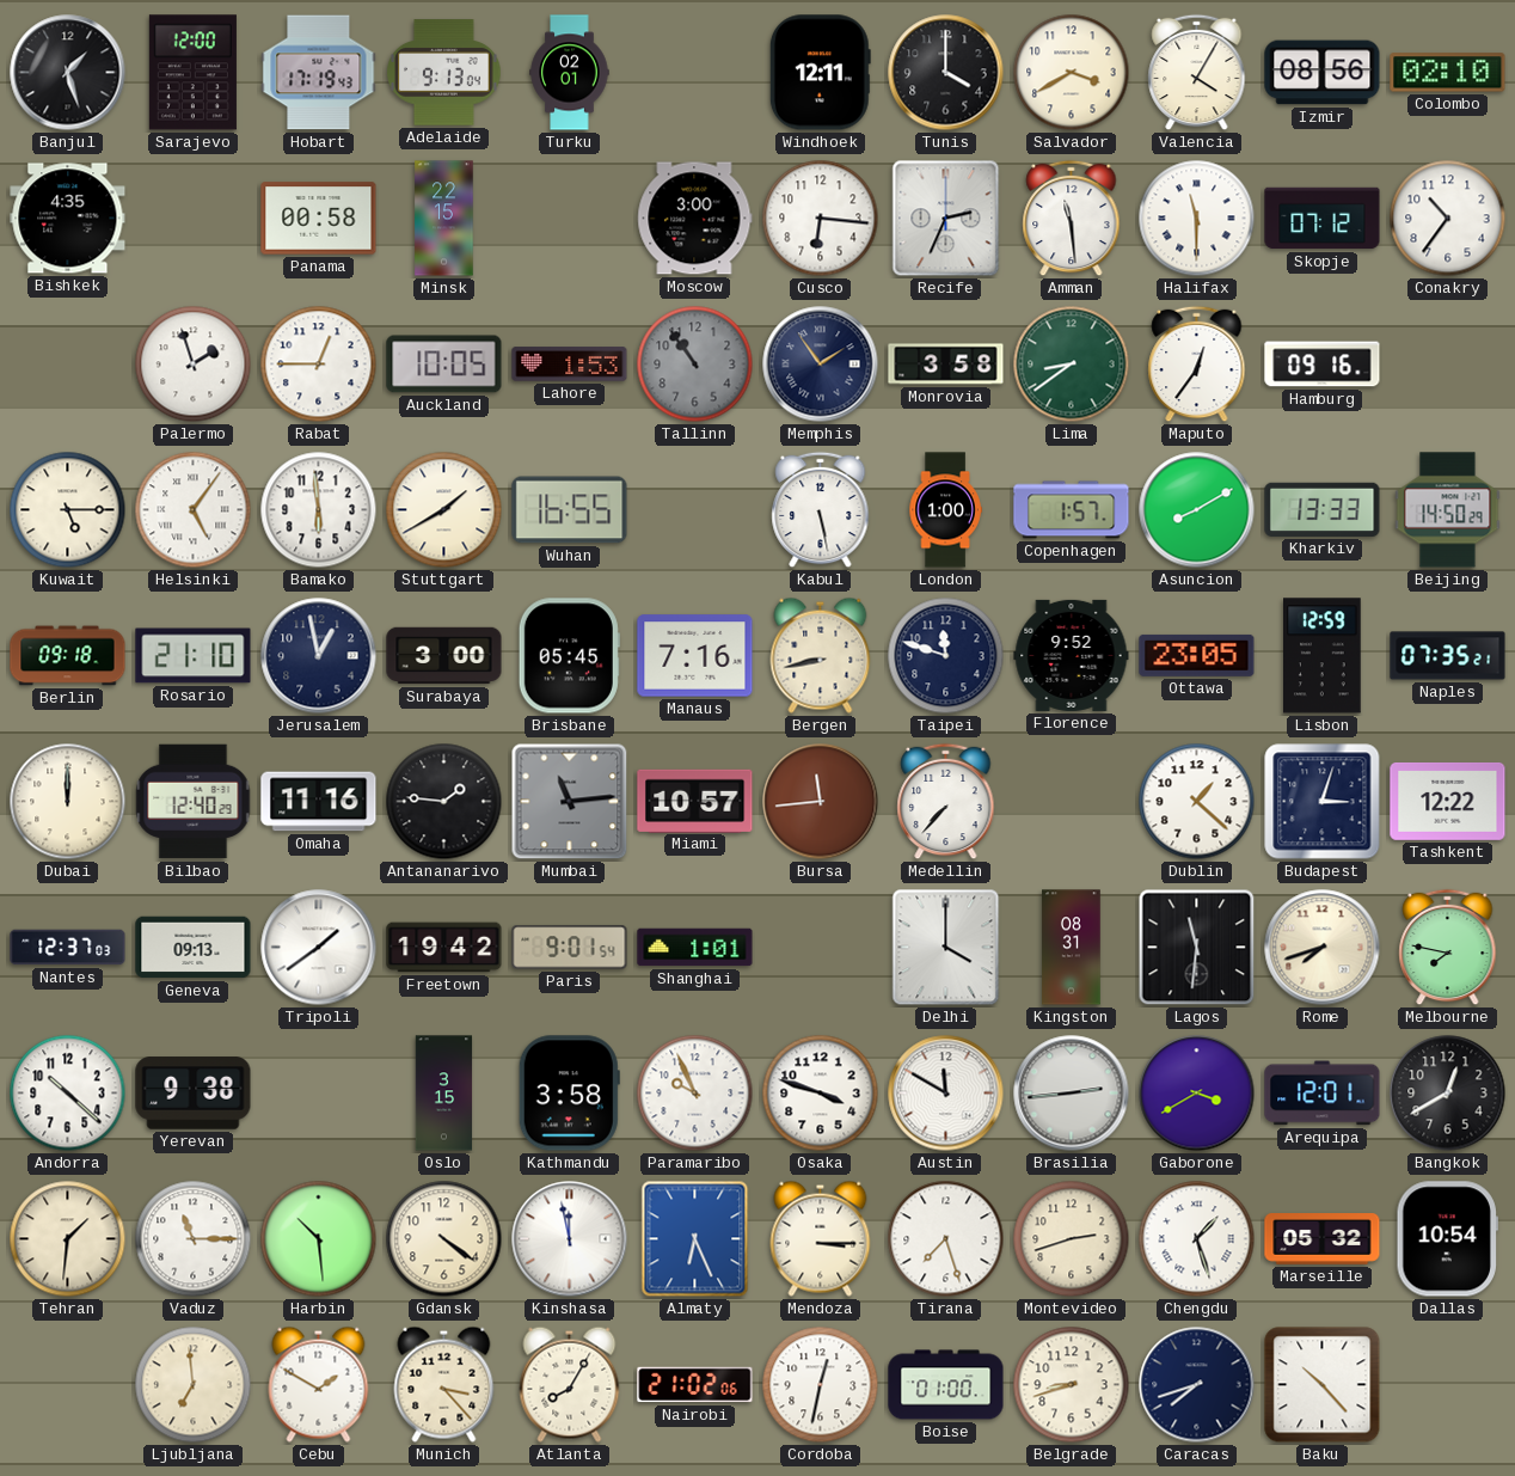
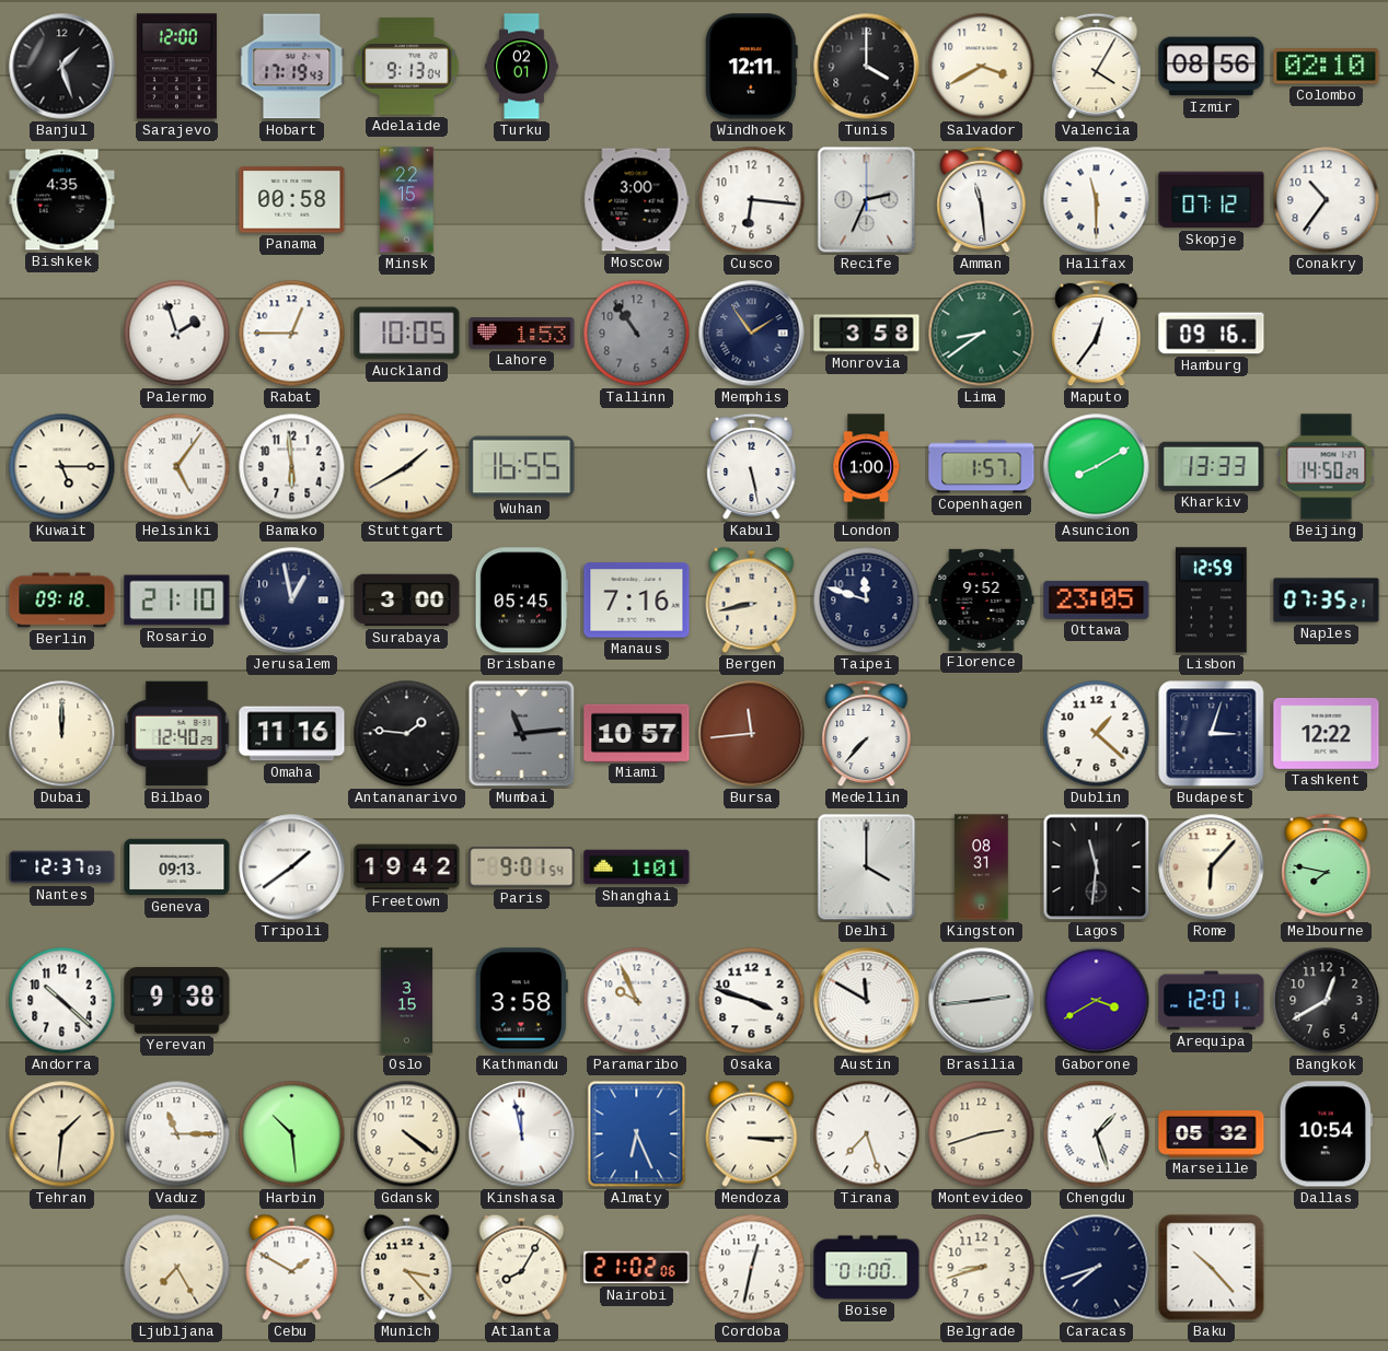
Rome: 7:42 -> 6:07 (1212, 867)
Ljubljana: 6:59 -> 7:25 (177, 1268)
